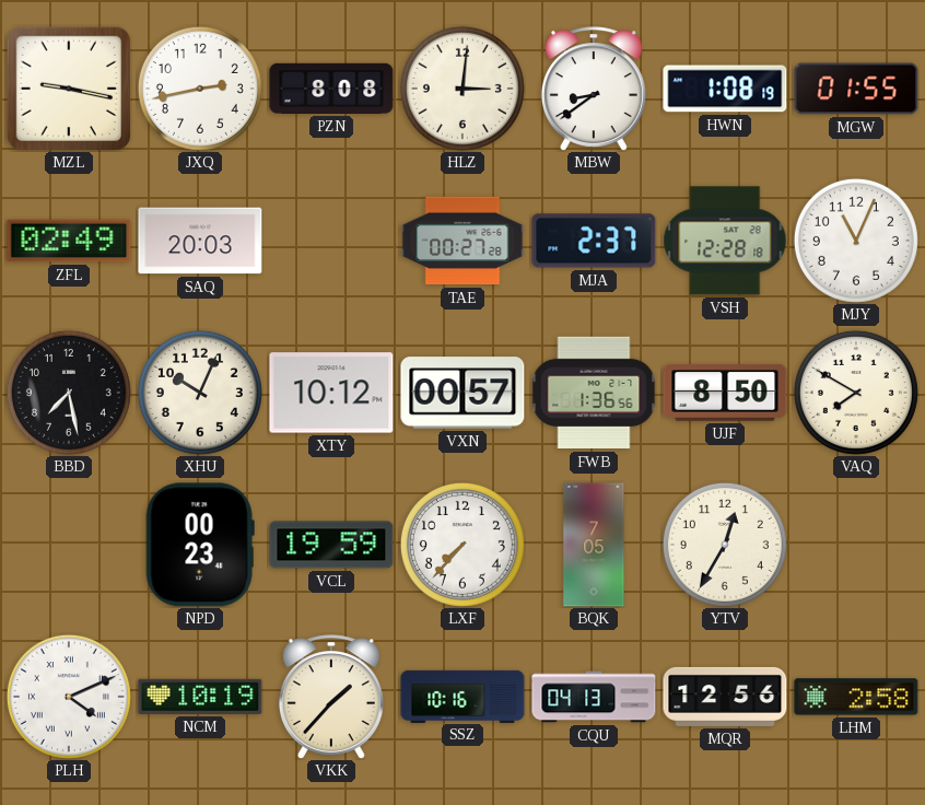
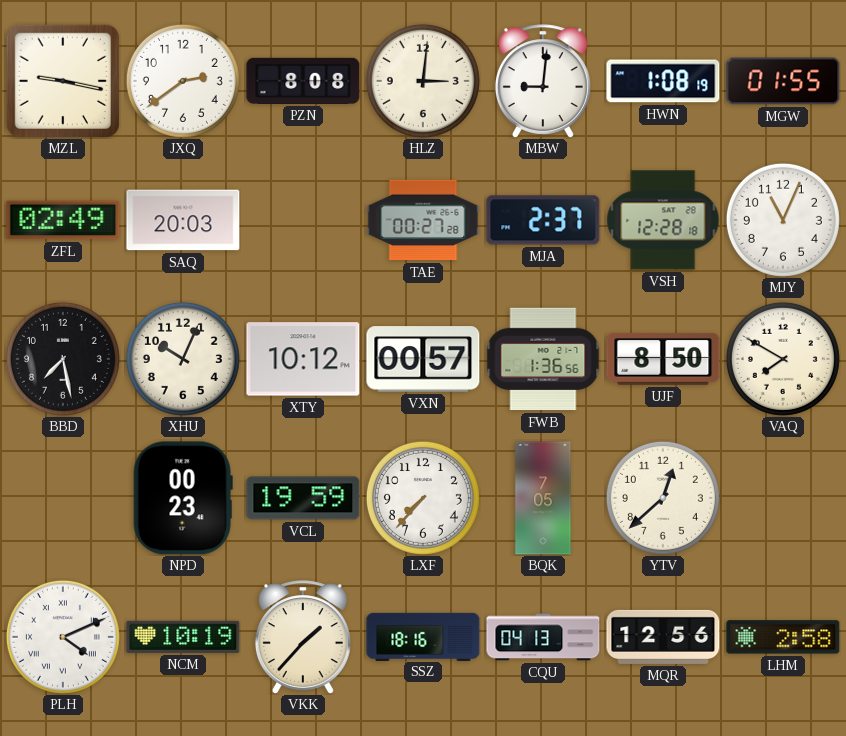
JXQ: 2:43 -> 2:39 (183, 81)
MBW: 8:39 -> 9:01 (543, 81)
YTV: 12:35 -> 12:38 (663, 498)
SSZ: 10:16 -> 18:16 (423, 636)
